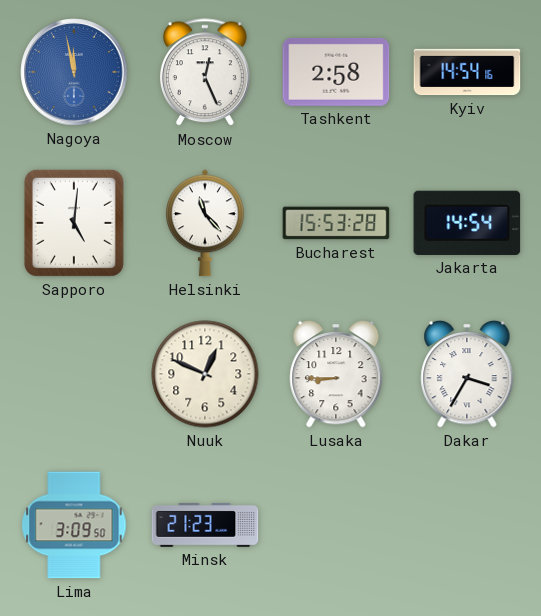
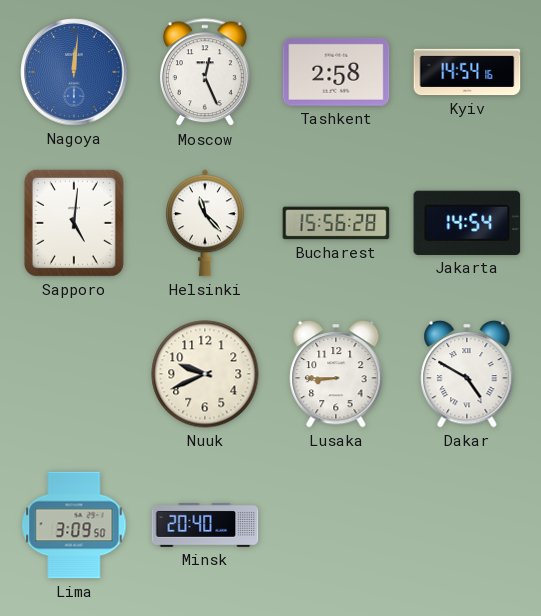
Nagoya: 11:58 -> 12:01 (74, 72)
Bucharest: 15:53 -> 15:56 (336, 223)
Nuuk: 12:49 -> 9:41 (205, 374)
Dakar: 3:35 -> 4:50 (467, 374)
Minsk: 21:23 -> 20:40 (205, 525)
